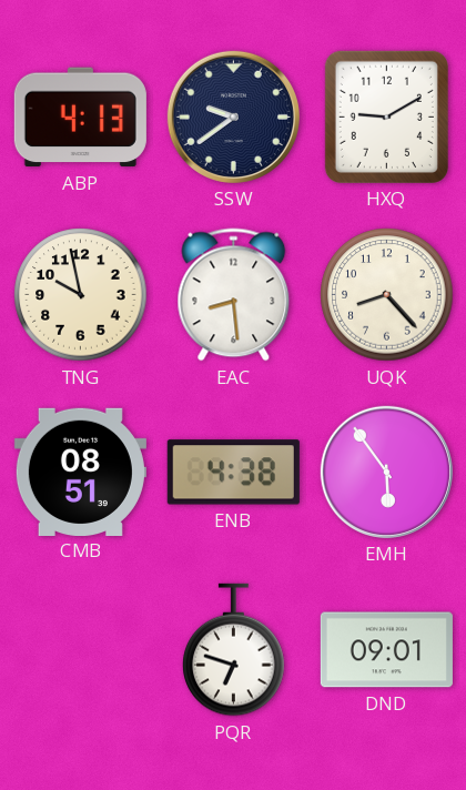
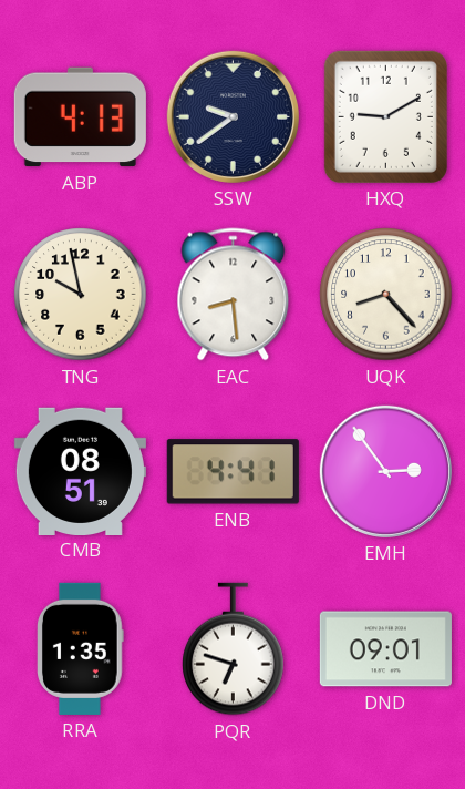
ENB: 4:38 -> 4:41 (232, 472)
EMH: 5:54 -> 2:54 (385, 471)
RRA: none -> 1:35 (81, 648)
